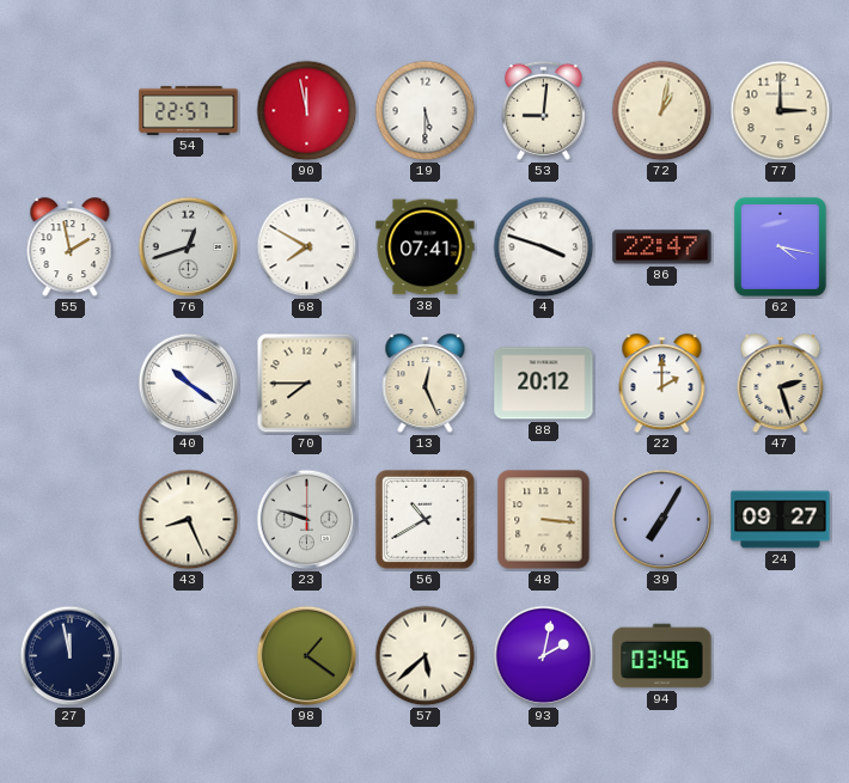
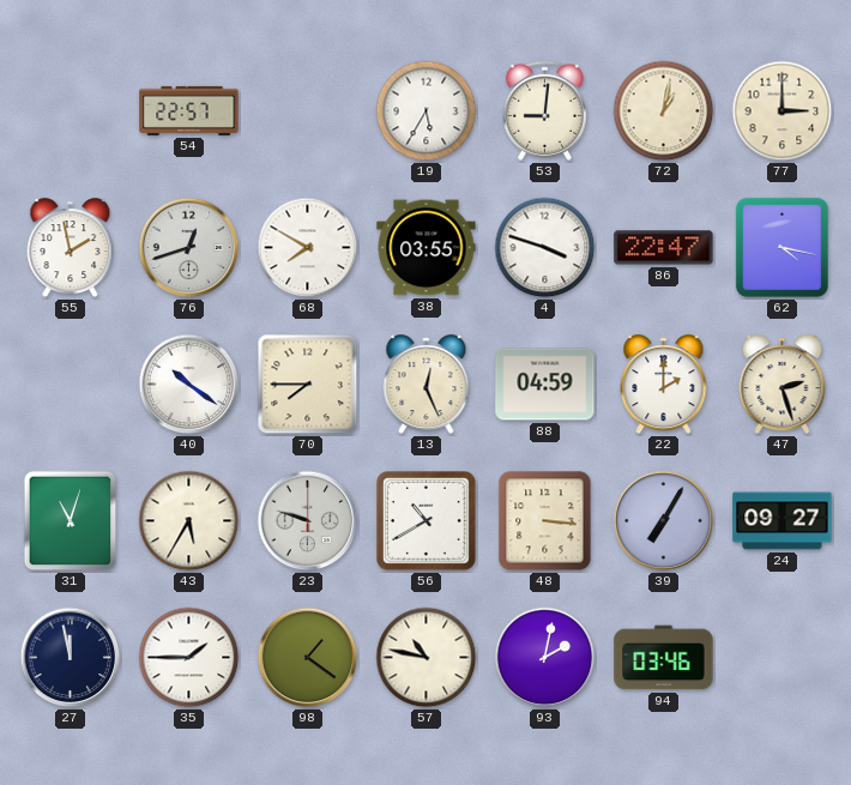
90: 11:58 -> none (307, 111)
19: 5:30 -> 5:35 (427, 111)
38: 07:41 -> 03:55 (427, 248)
88: 20:12 -> 04:59 (545, 385)
31: none -> 11:03 (71, 521)
43: 8:26 -> 5:35 (189, 521)
35: none -> 1:45 (189, 658)
57: 5:38 -> 10:47 (427, 658)
